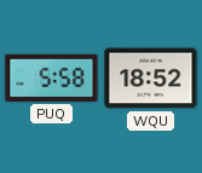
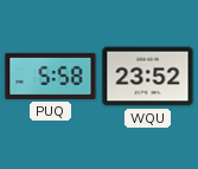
WQU: 18:52 -> 23:52 (148, 77)
